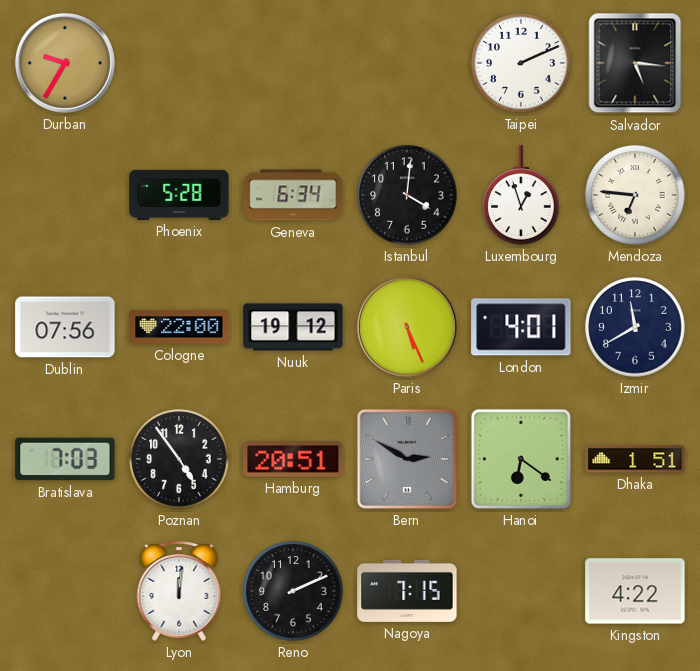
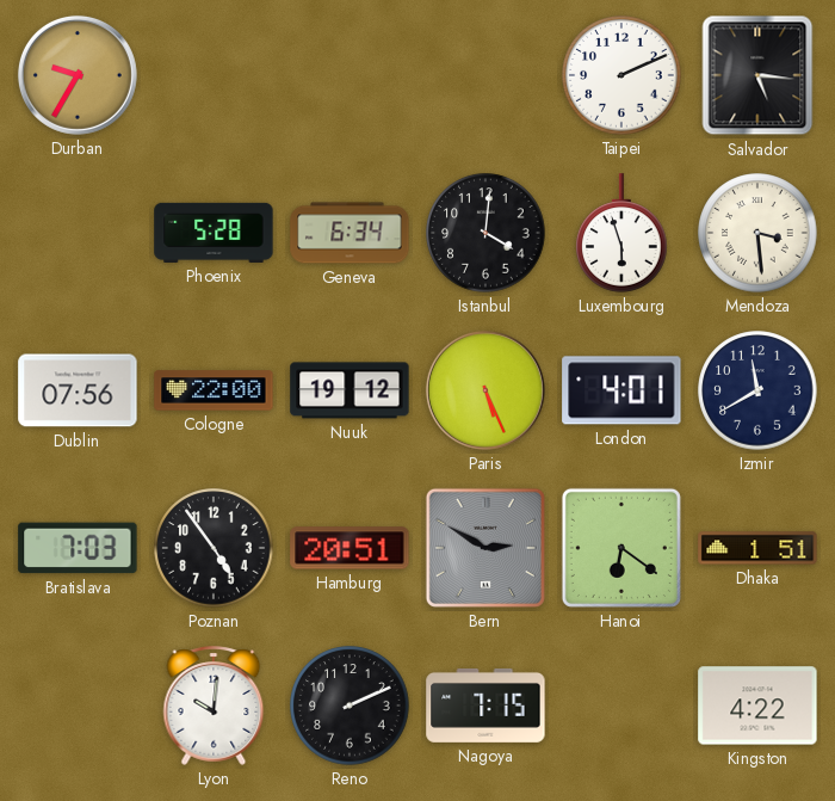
Luxembourg: 12:57 -> 5:57 (621, 233)
Mendoza: 6:46 -> 3:29 (757, 233)
Lyon: 12:01 -> 10:01 (214, 706)
